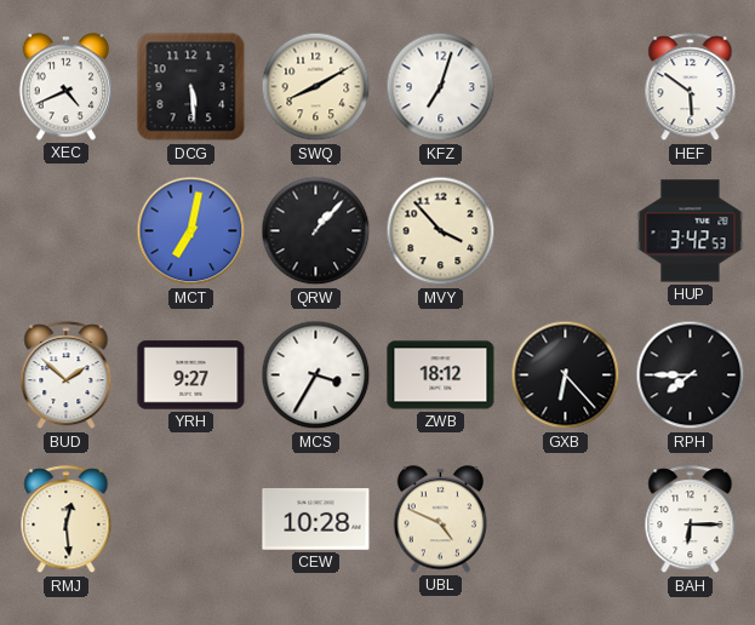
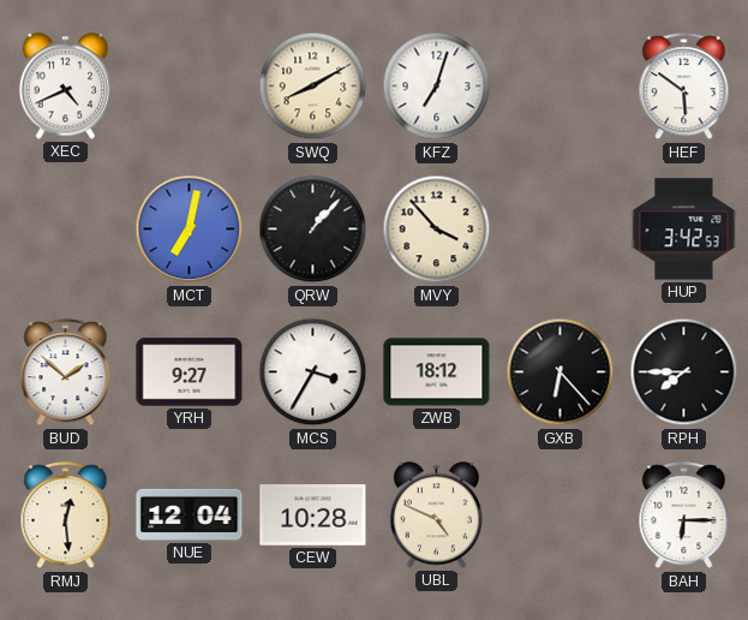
DCG: 5:29 -> none (191, 87)
NUE: none -> 12:04 (190, 514)
